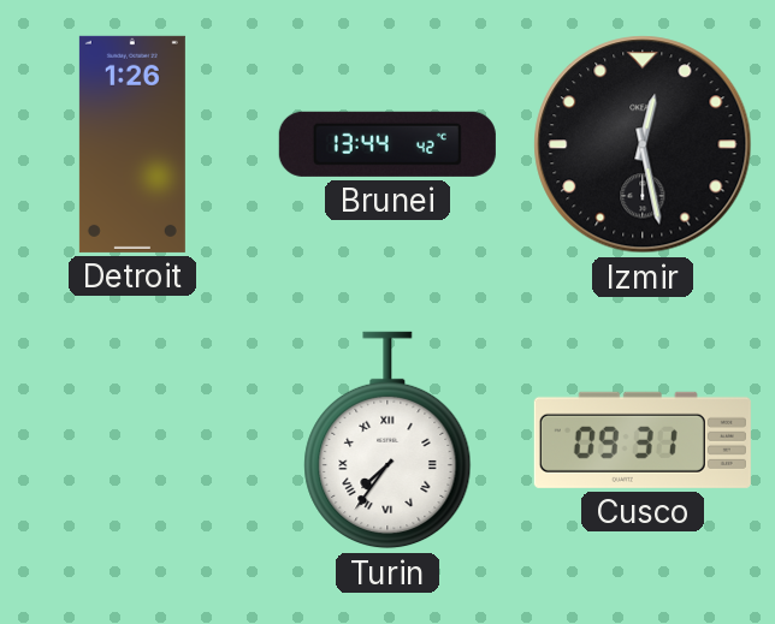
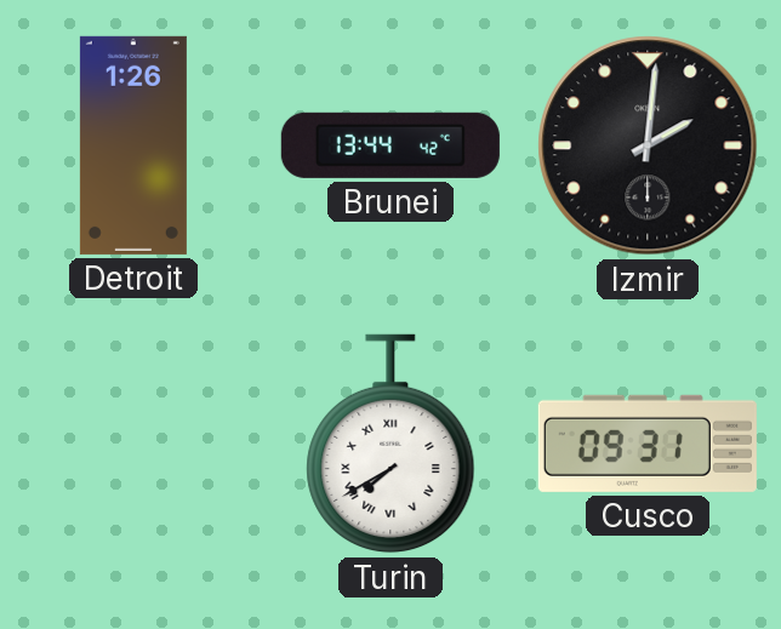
Izmir: 12:28 -> 2:01 (648, 145)
Turin: 7:36 -> 7:40 (390, 444)
